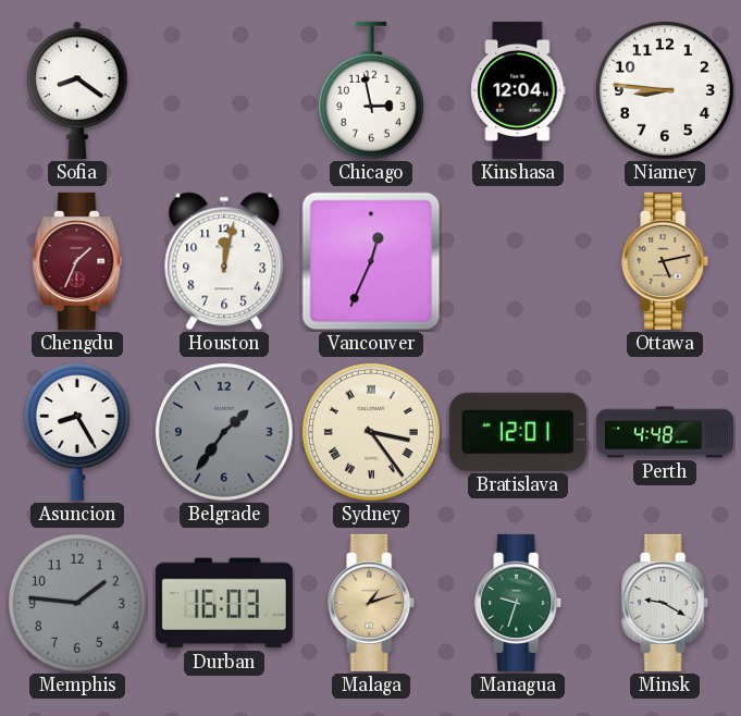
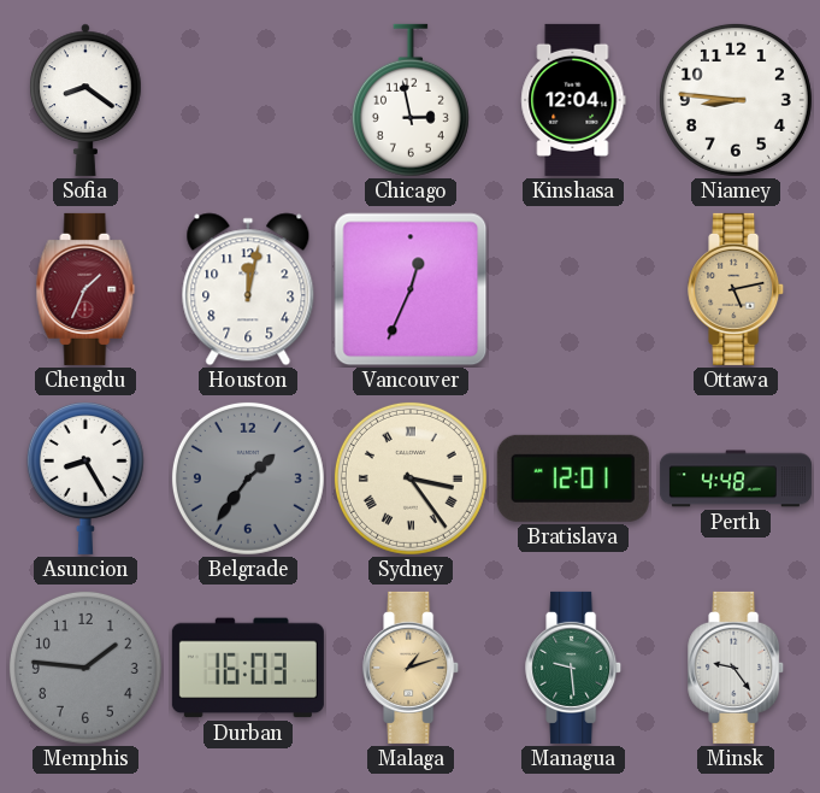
Managua: 9:33 -> 9:29 (574, 668)
Minsk: 9:20 -> 9:24 (737, 668)
